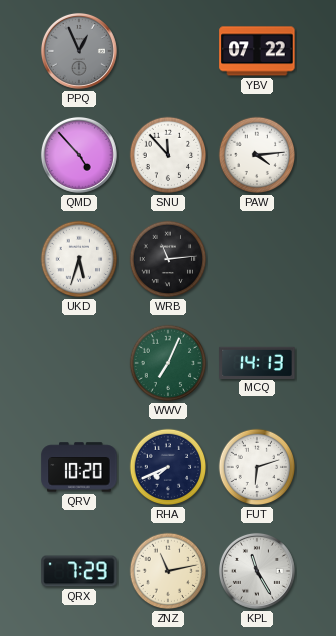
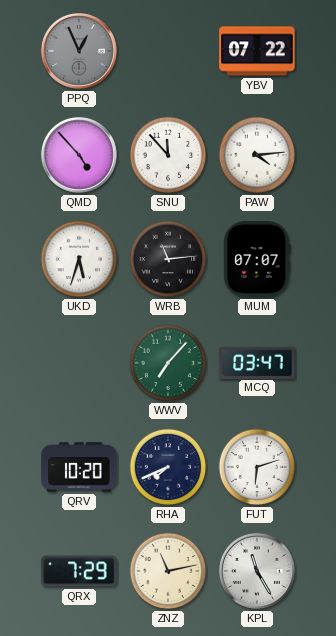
MUM: none -> 07:07 (257, 259)
WWV: 7:04 -> 7:07 (168, 363)
MCQ: 14:13 -> 03:47 (257, 362)
